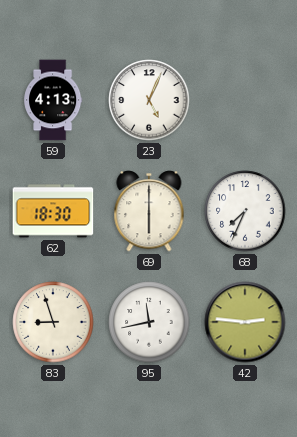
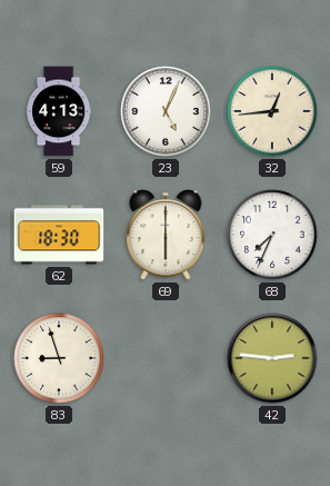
32: none -> 12:44 (272, 111)
95: 11:43 -> none (149, 322)
